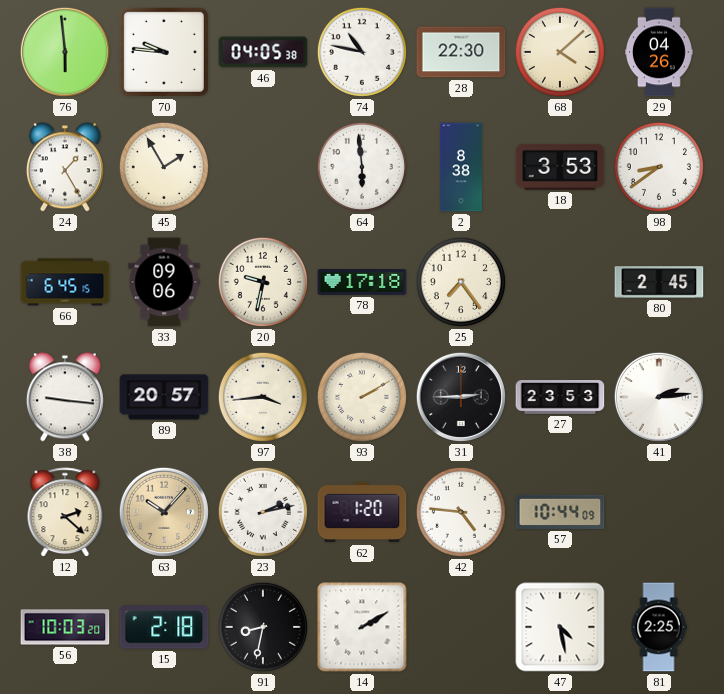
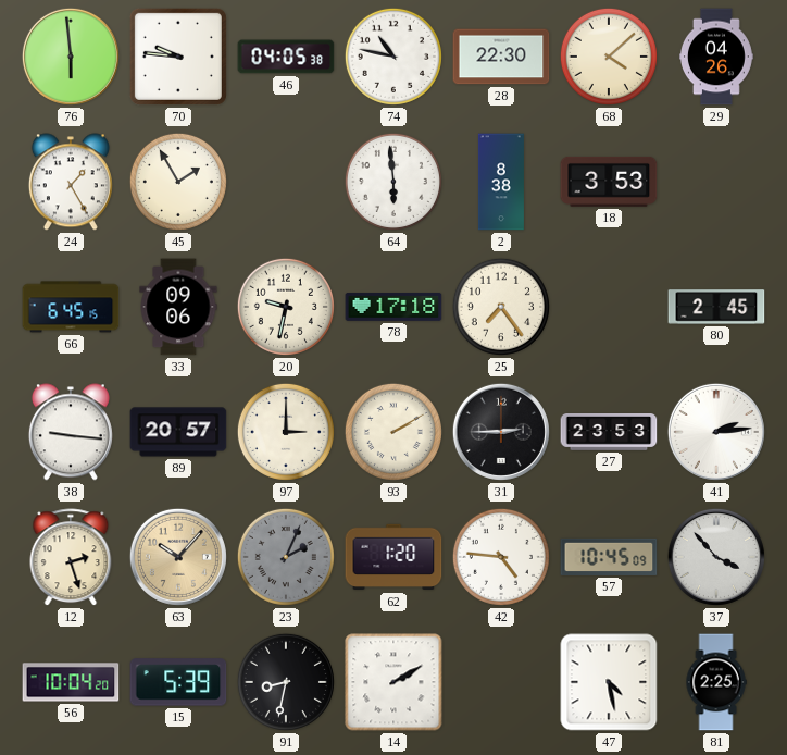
98: 8:39 -> none (659, 167)
97: 3:44 -> 3:00 (286, 432)
12: 2:22 -> 2:27 (71, 558)
23: 2:13 -> 2:04 (286, 557)
23 dial: white -> grey (286, 557)
57: 10:44 -> 10:45 (609, 557)
37: none -> 3:53 (716, 557)
56: 10:03 -> 10:04 (71, 682)
15: 2:18 -> 5:39 (178, 682)
